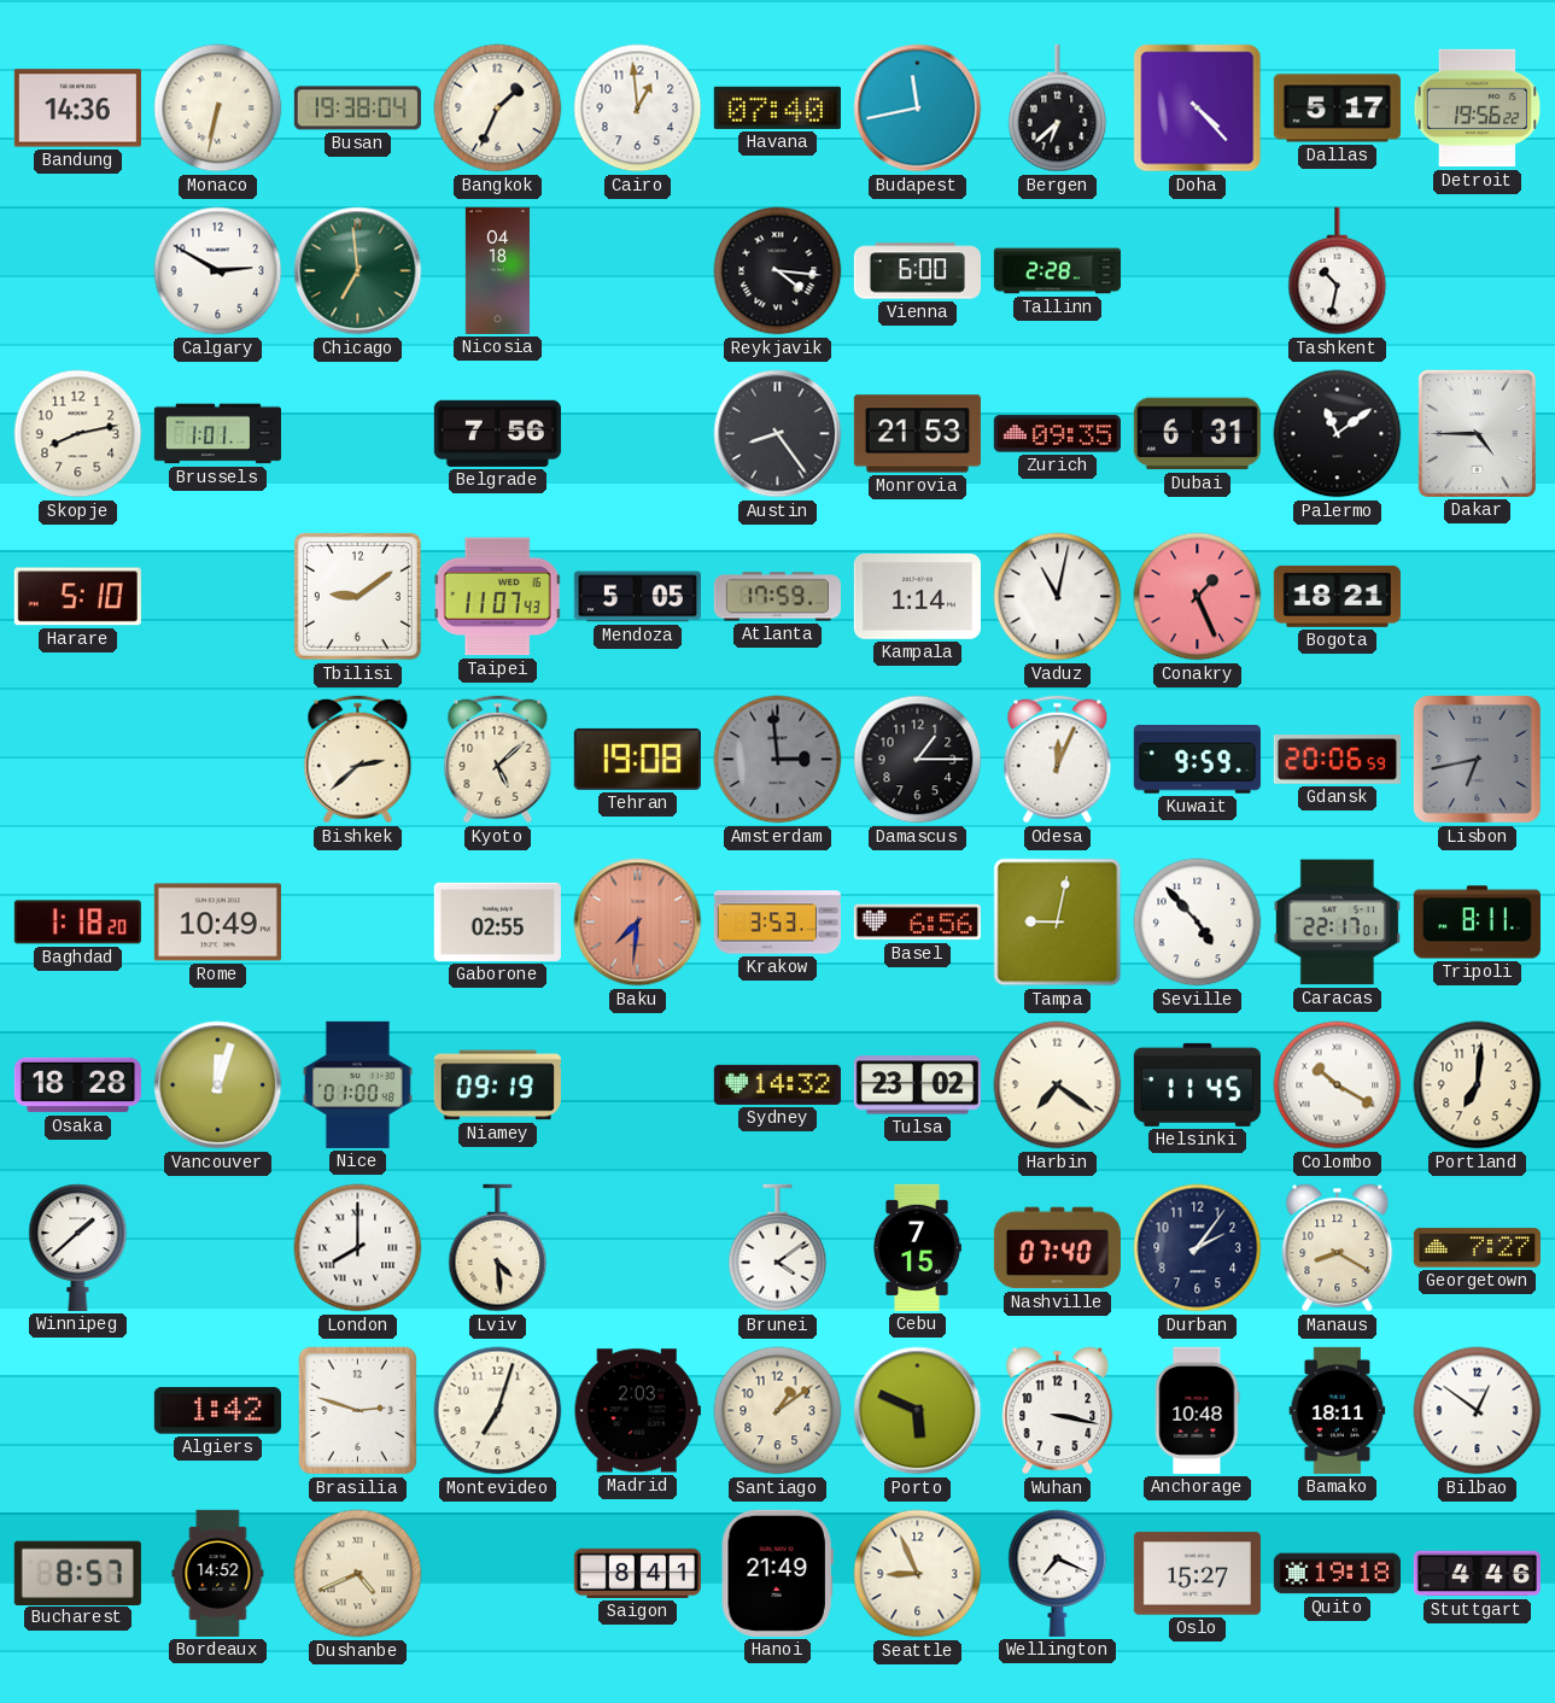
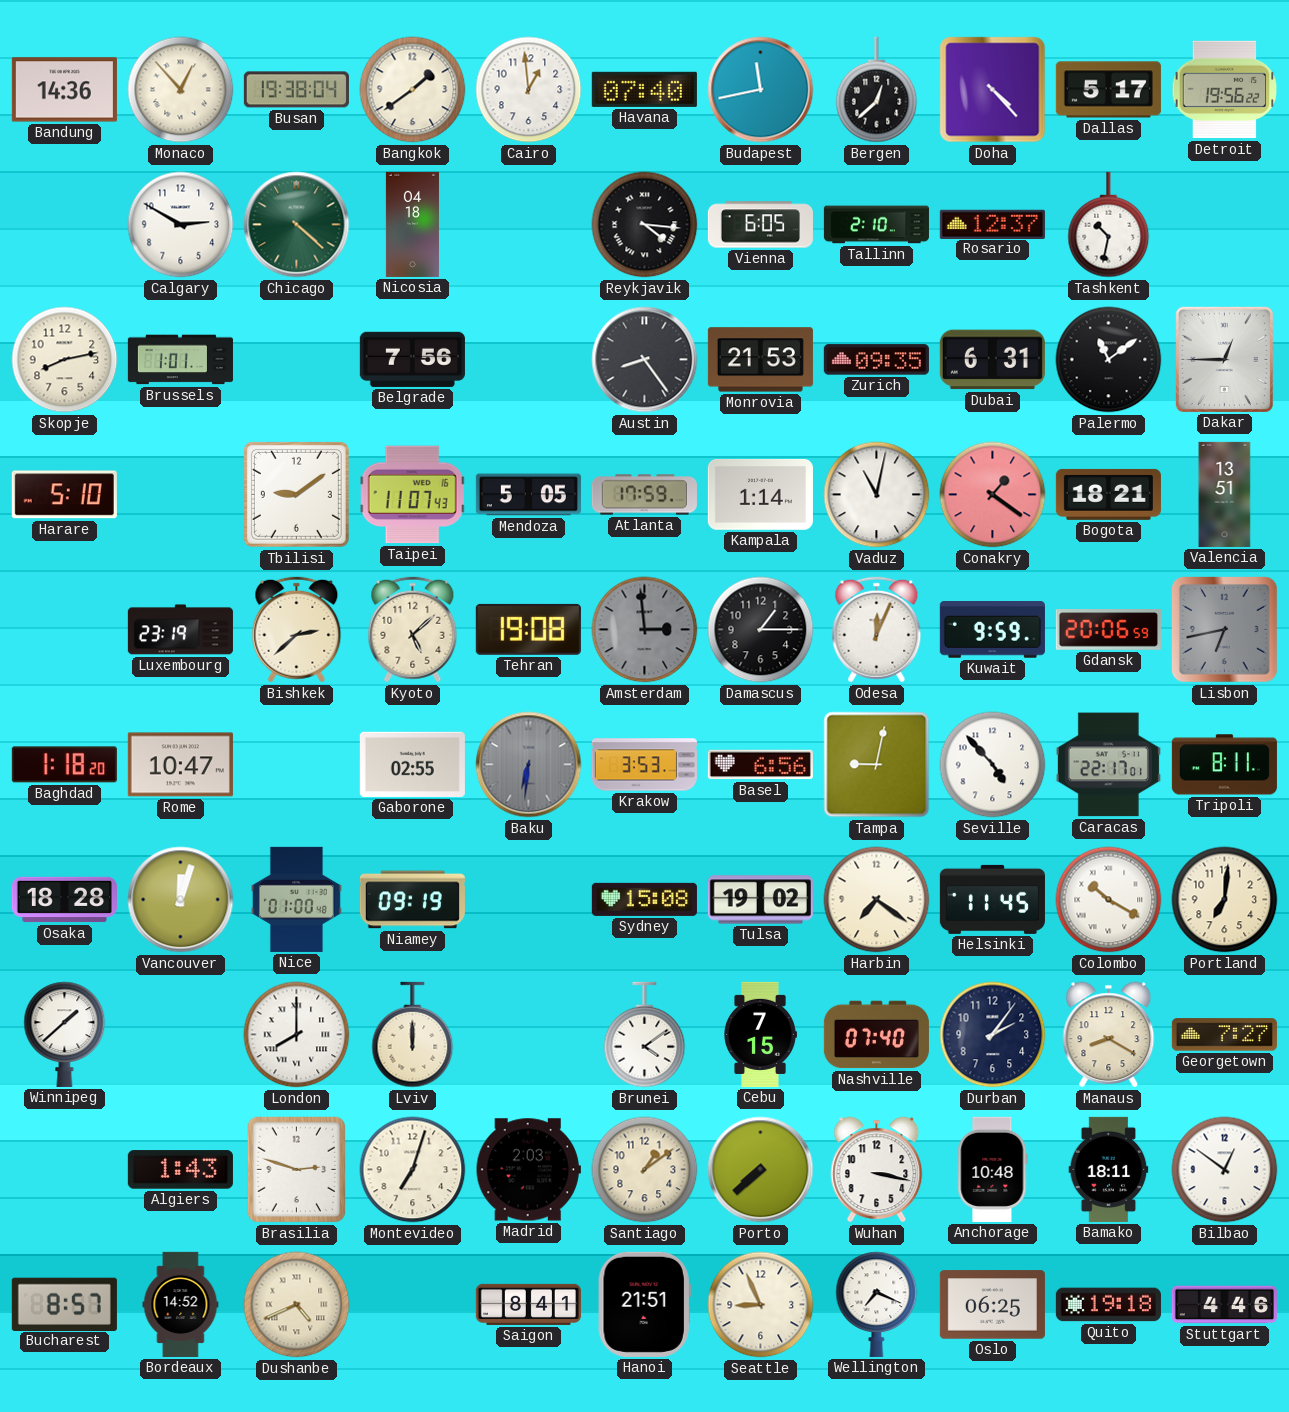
Monaco: 6:32 -> 12:53 (181, 90)
Bangkok: 1:34 -> 1:39 (413, 90)
Bergen: 6:38 -> 12:38 (877, 90)
Chicago: 6:59 -> 4:22 (297, 225)
Vienna: 6:00 -> 6:05 (760, 225)
Tallinn: 2:28 -> 2:10 (876, 225)
Rosario: none -> 12:37 (992, 224)
Dakar: 4:45 -> 12:45 (1224, 359)
Conakry: 1:26 -> 1:21 (993, 495)
Valencia: none -> 13:51 (1225, 494)
Luxembourg: none -> 23:19 (180, 630)
Rome: 10:49 -> 10:47 (180, 765)
Baku: 7:31 -> 6:31 (529, 765)
Baku dial: salmon -> grey (529, 765)
Sydney: 14:32 -> 15:08 (644, 899)
Tulsa: 23:02 -> 19:02 (760, 900)
Lviv: 4:29 -> 12:00 (413, 1035)
Algiers: 1:42 -> 1:43 (180, 1170)
Porto: 5:49 -> 7:38 (761, 1170)
Hanoi: 21:49 -> 21:51 (644, 1304)
Oslo: 15:27 -> 06:25 (992, 1305)
